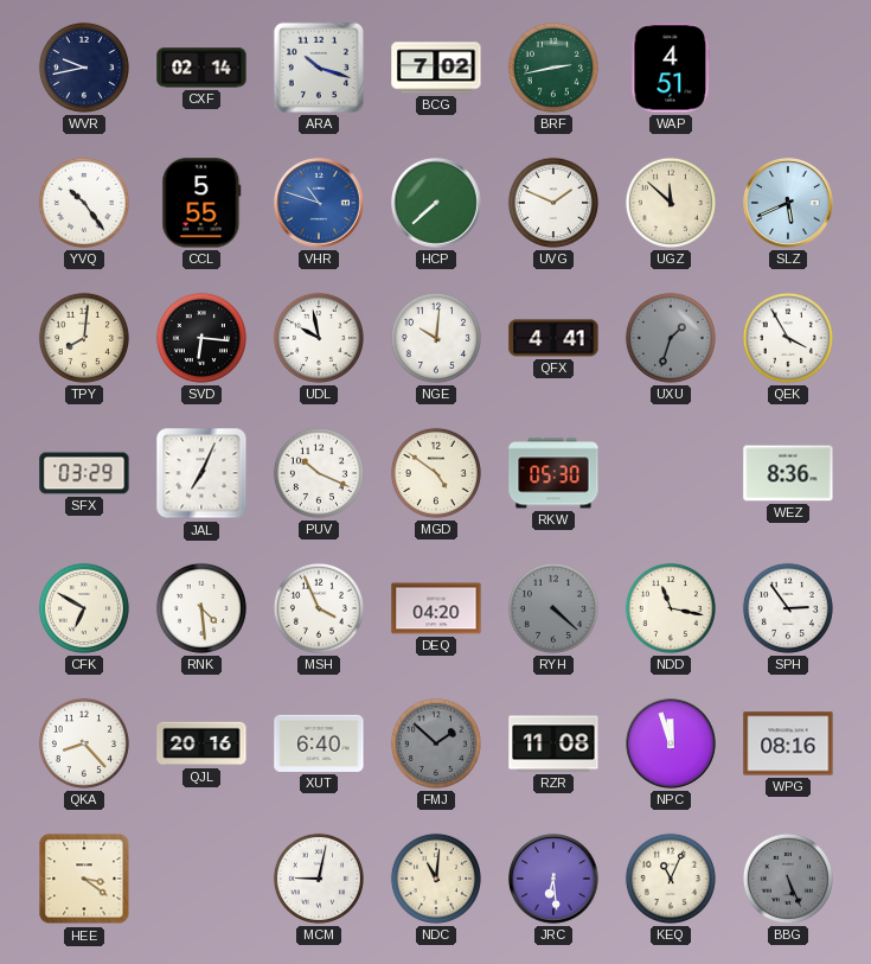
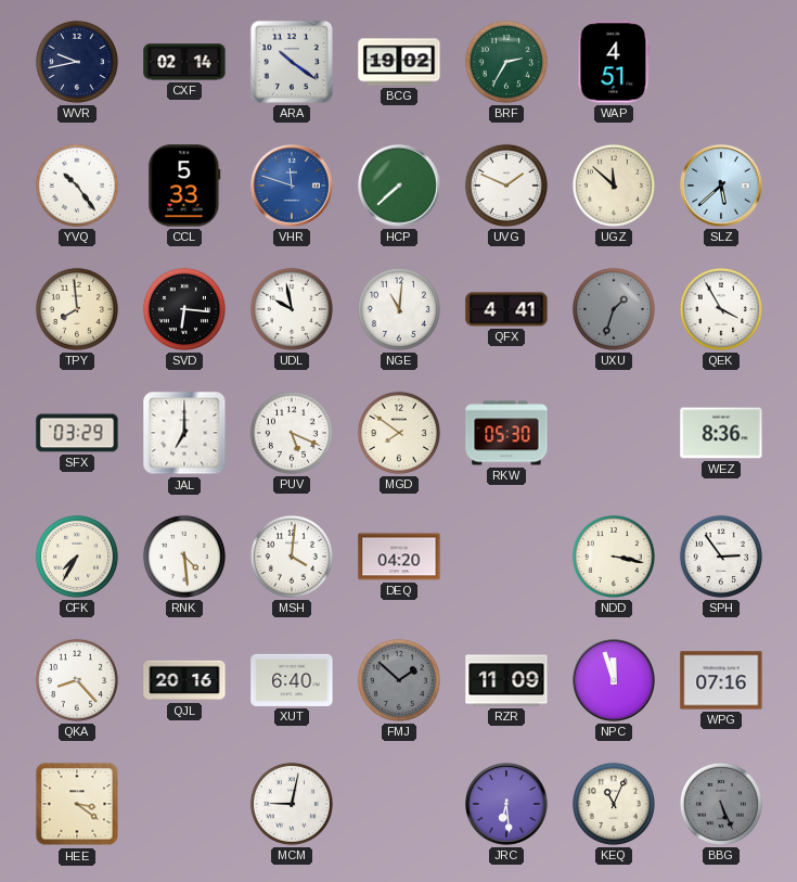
ARA: 10:18 -> 10:21 (292, 62)
BCG: 7:02 -> 19:02 (399, 62)
BRF: 2:43 -> 2:35 (506, 62)
CCL: 5:55 -> 5:33 (184, 186)
VHR: 10:48 -> 11:48 (292, 186)
SLZ: 5:41 -> 5:38 (721, 186)
TPY: 8:01 -> 7:59 (77, 309)
NGE: 10:01 -> 11:01 (399, 309)
JAL: 7:04 -> 7:00 (184, 433)
PUV: 10:19 -> 5:19 (292, 433)
MGD: 4:51 -> 7:51 (399, 433)
CFK: 6:50 -> 7:35 (77, 557)
MSH: 3:56 -> 4:01 (292, 557)
RYH: 4:22 -> none (553, 608)
NDD: 11:17 -> 3:17 (614, 557)
RZR: 11:08 -> 11:09 (506, 680)
WPG: 08:16 -> 07:16 (721, 680)
NDC: 11:01 -> none (436, 879)
